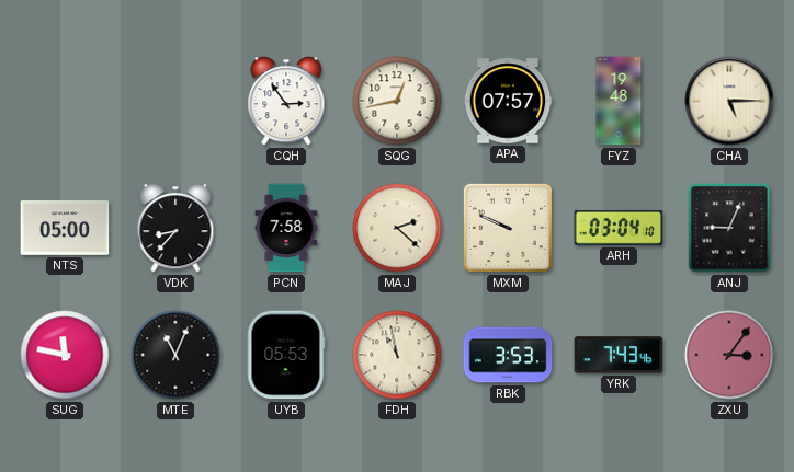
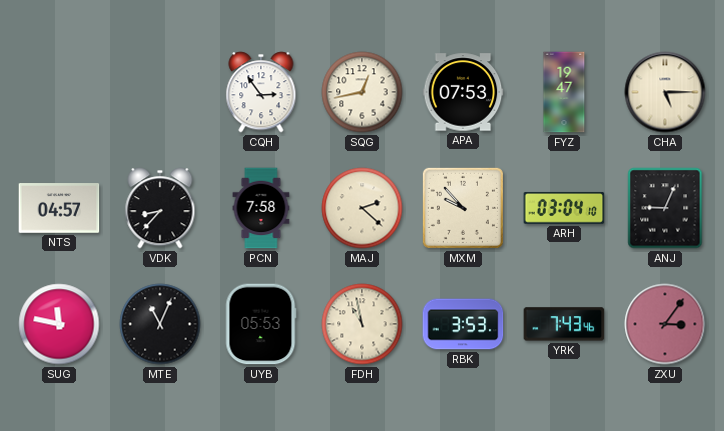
APA: 07:57 -> 07:53 (463, 92)
FYZ: 19:48 -> 19:47 (564, 92)
NTS: 05:00 -> 04:57 (59, 208)
MXM: 9:49 -> 9:53 (463, 208)
